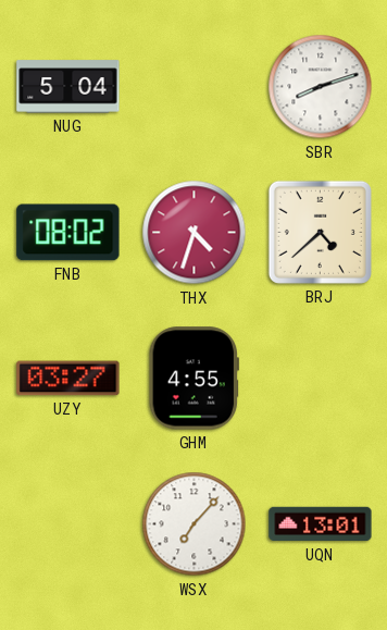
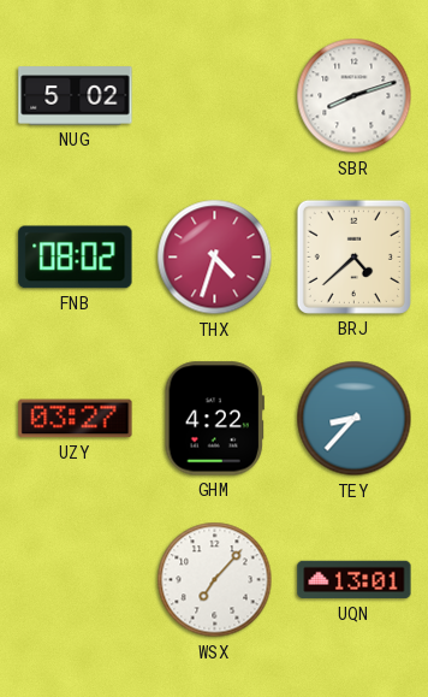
NUG: 5:04 -> 5:02 (76, 96)
GHM: 4:55 -> 4:22 (214, 419)
TEY: none -> 8:37 (355, 419)
